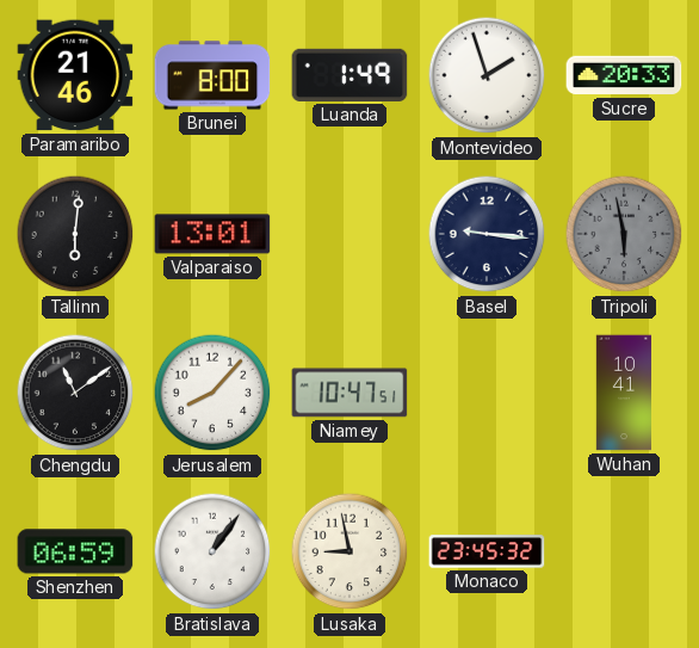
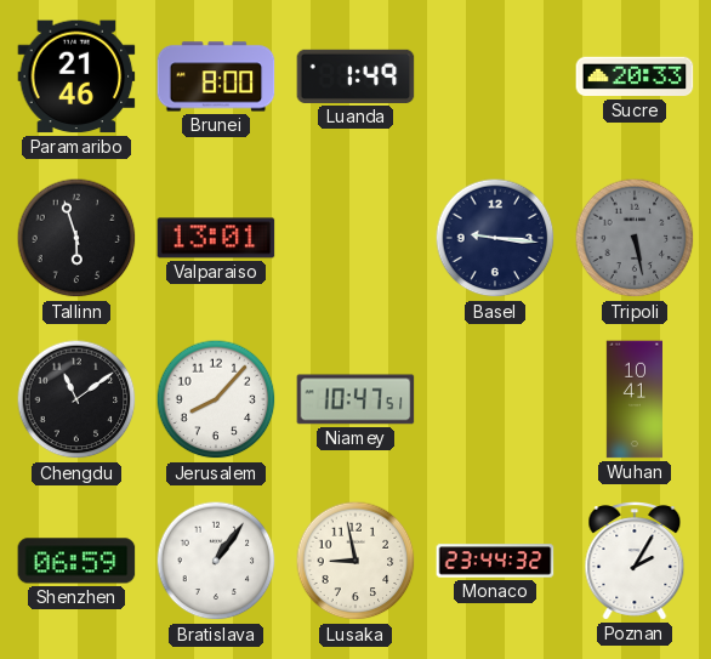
Montevideo: 1:57 -> none (487, 75)
Tallinn: 6:01 -> 5:57 (76, 238)
Tripoli: 5:58 -> 5:28 (635, 238)
Monaco: 23:45 -> 23:44 (495, 561)
Poznan: none -> 2:05 (635, 561)
